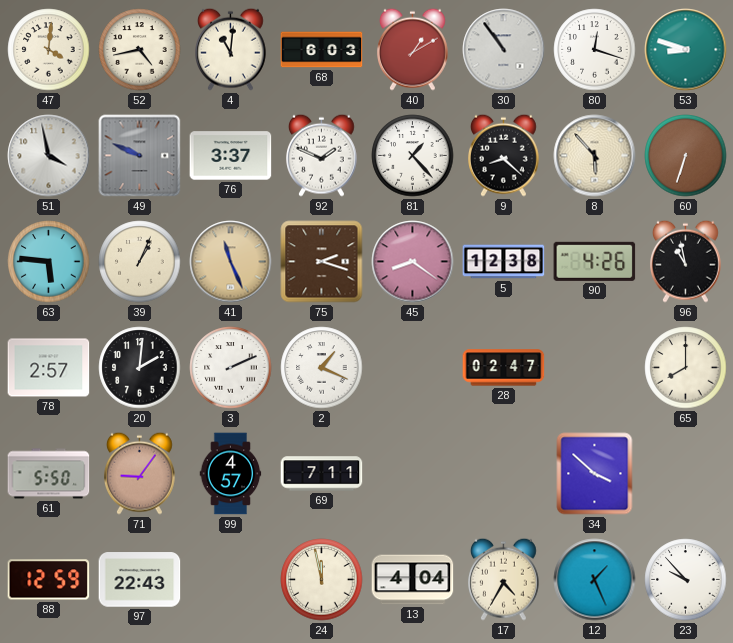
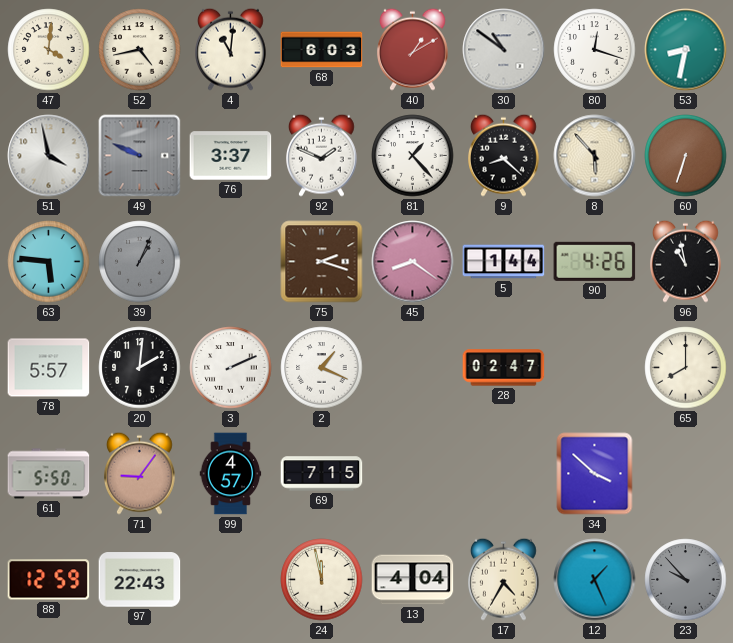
30: 10:54 -> 10:51 (504, 50)
53: 8:48 -> 8:32 (686, 50)
39 dial: cream -> grey (140, 262)
41: 11:26 -> none (231, 262)
5: 12:38 -> 1:44 (504, 262)
78: 2:57 -> 5:57 (49, 368)
69: 7:11 -> 7:15 (322, 474)
23 dial: white -> grey (686, 580)
